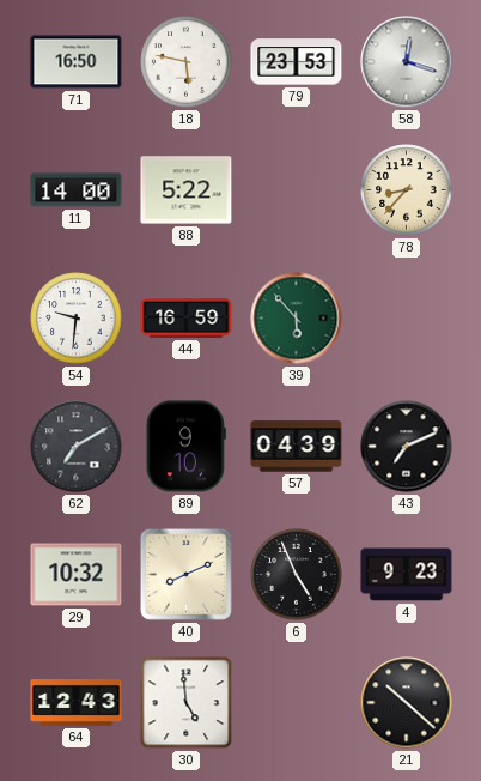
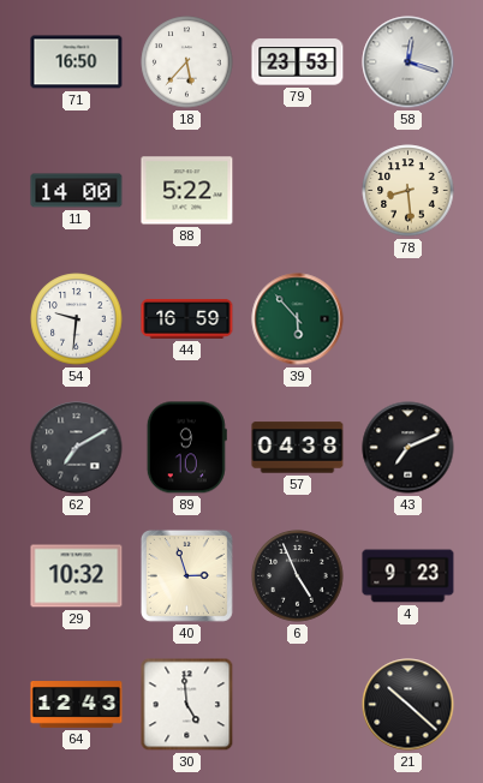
18: 5:47 -> 5:37 (187, 62)
78: 8:37 -> 8:29 (409, 191)
57: 04:39 -> 04:38 (298, 448)
40: 8:11 -> 2:57 (186, 575)
